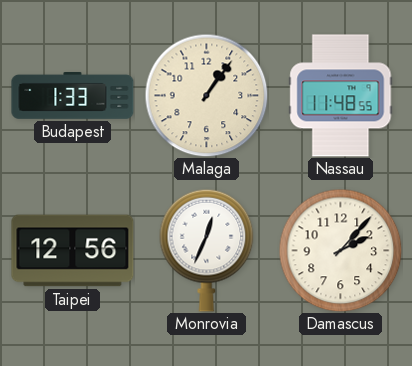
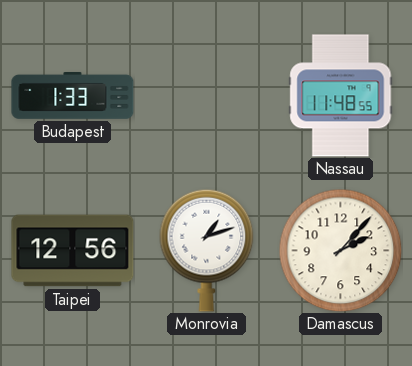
Malaga: 1:06 -> none (206, 95)
Monrovia: 12:34 -> 1:12 (207, 250)
